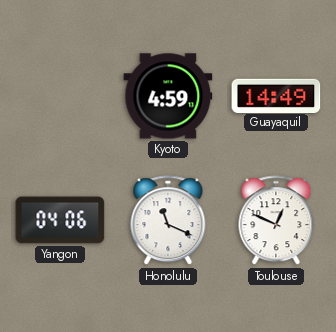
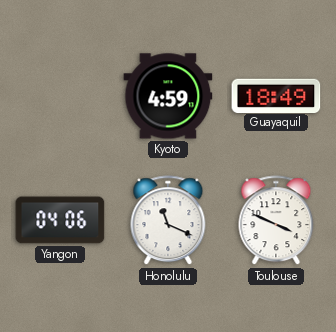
Guayaquil: 14:49 -> 18:49 (276, 95)
Toulouse: 12:49 -> 3:49 (276, 221)
